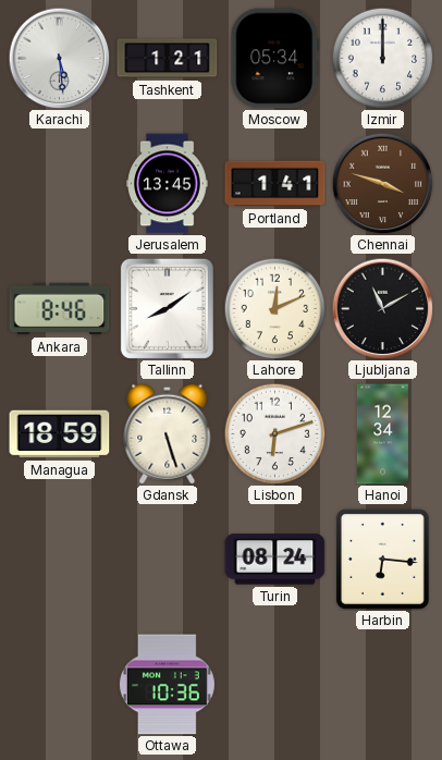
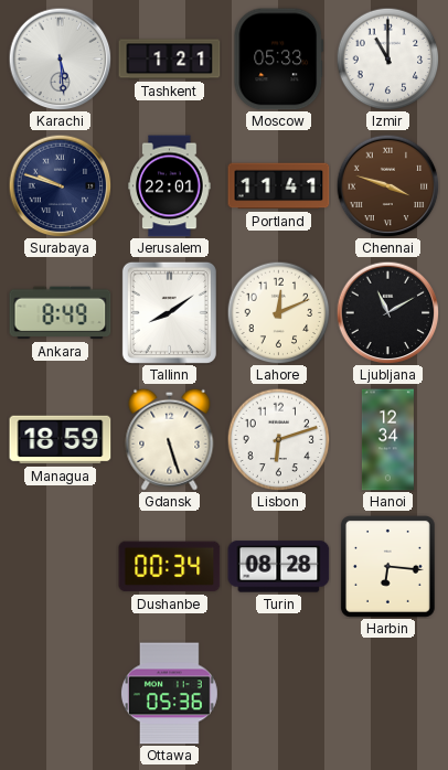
Moscow: 05:34 -> 05:33 (279, 60)
Izmir: 12:00 -> 11:00 (387, 58)
Surabaya: none -> 9:48 (60, 185)
Jerusalem: 13:45 -> 22:01 (170, 186)
Portland: 1:41 -> 11:41 (279, 186)
Ankara: 8:46 -> 8:49 (61, 313)
Dushanbe: none -> 00:34 (170, 567)
Turin: 08:24 -> 08:28 (279, 567)
Ottawa: 10:36 -> 05:36 (169, 694)
